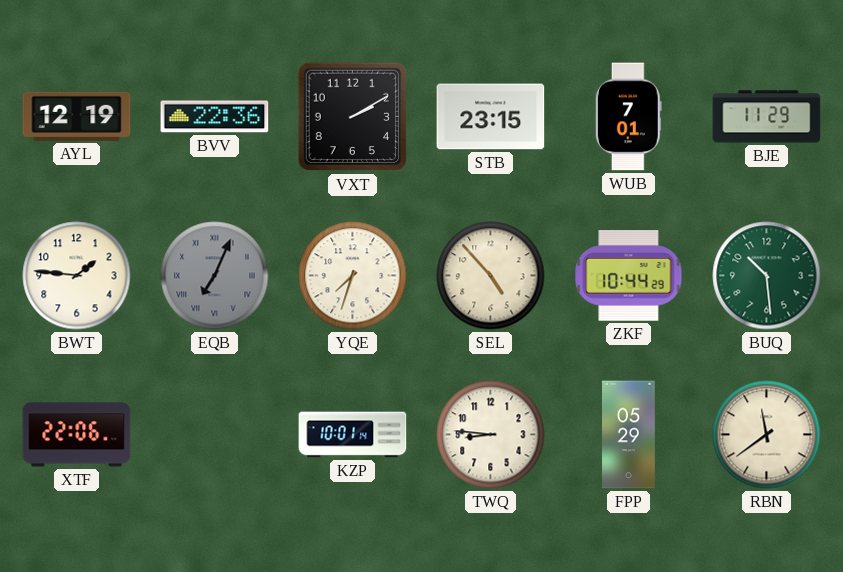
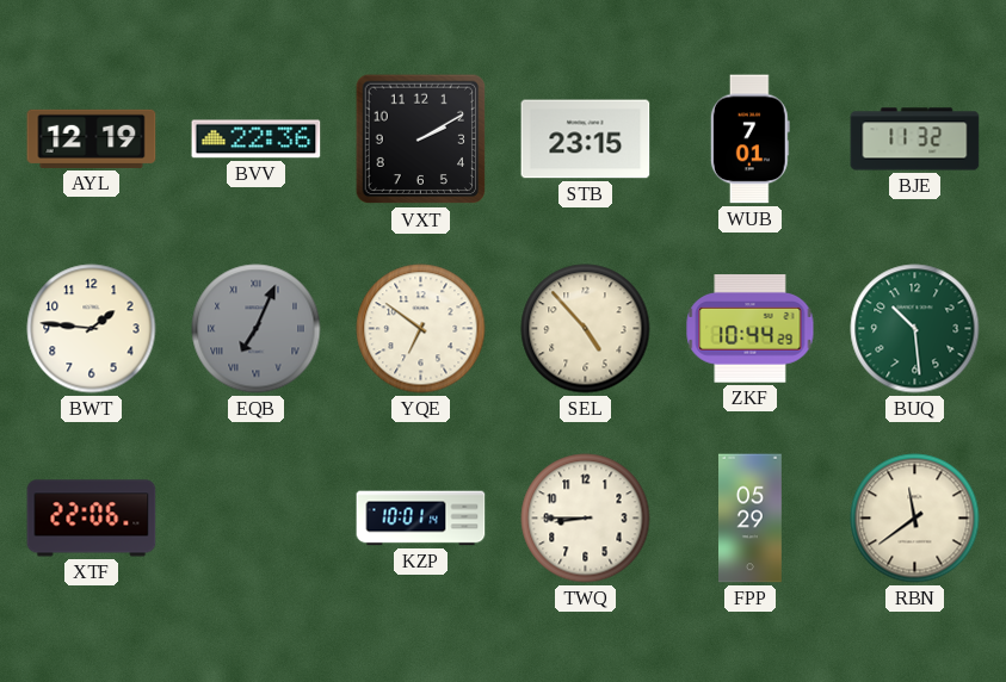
BJE: 11:29 -> 11:32 (915, 139)
YQE: 7:33 -> 6:51 (421, 329)
TWQ: 8:46 -> 8:45 (586, 519)
